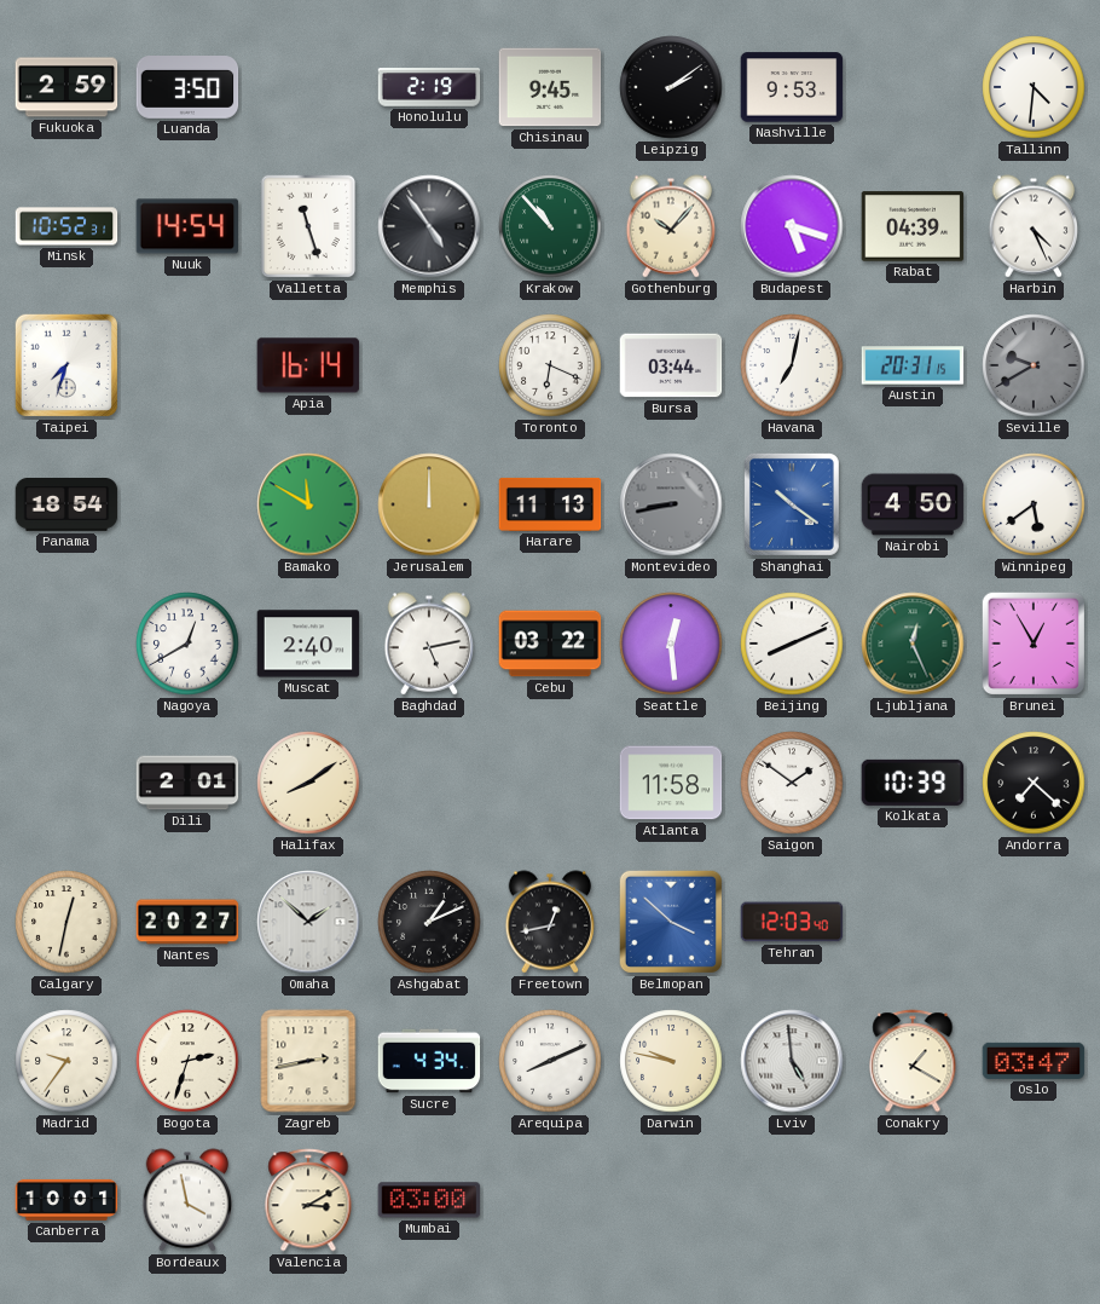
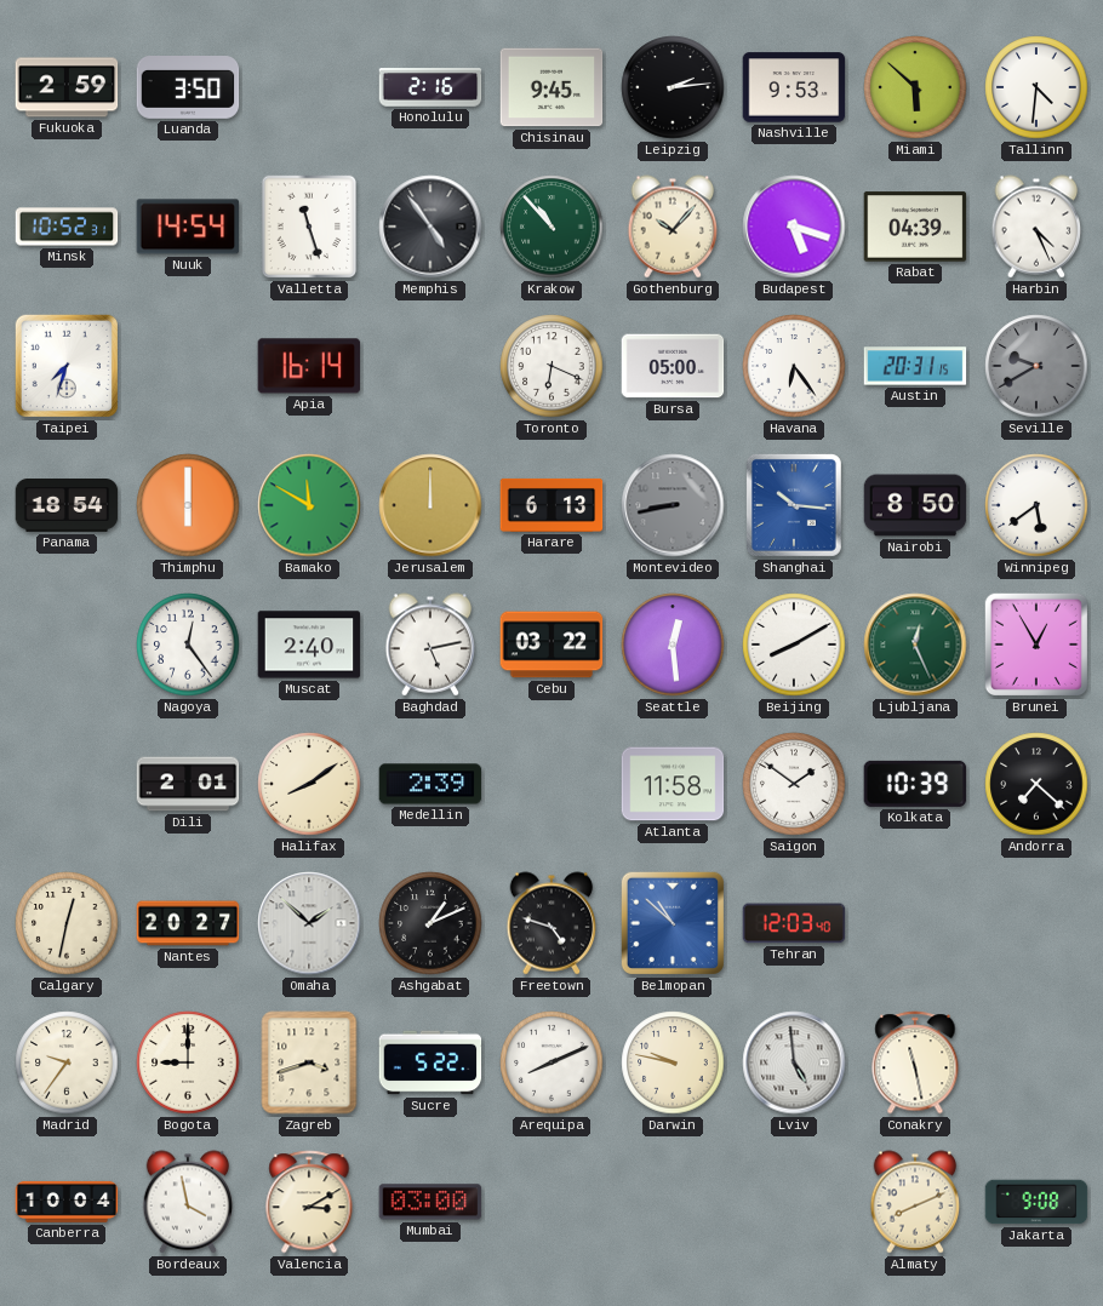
Honolulu: 2:19 -> 2:16 (430, 87)
Leipzig: 2:09 -> 2:14 (673, 87)
Miami: none -> 5:52 (915, 87)
Bursa: 03:44 -> 05:00 (673, 366)
Havana: 7:02 -> 6:24 (794, 366)
Thimphu: none -> 6:00 (188, 505)
Harare: 11:13 -> 6:13 (551, 505)
Shanghai: 10:21 -> 10:16 (794, 505)
Nairobi: 4:50 -> 8:50 (915, 505)
Nagoya: 12:40 -> 12:24 (188, 645)
Beijing: 8:11 -> 8:10 (794, 645)
Medellin: none -> 2:39 (430, 784)
Freetown: 12:43 -> 4:48 (551, 923)
Belmopan: 3:52 -> 10:52 (673, 923)
Bogota: 2:33 -> 9:00 (188, 1062)
Zagreb: 2:43 -> 3:42 (309, 1062)
Sucre: 4:34 -> 5:22 (430, 1062)
Conakry: 1:20 -> 11:28 (915, 1062)
Oslo: 03:47 -> none (1034, 1061)
Canberra: 10:01 -> 10:04 (67, 1202)
Almaty: none -> 8:11 (915, 1202)
Jakarta: none -> 9:08 (1036, 1202)
